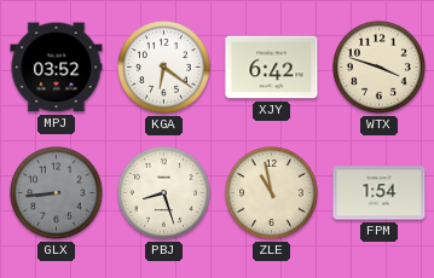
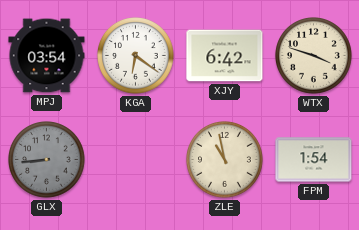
MPJ: 03:52 -> 03:54 (47, 56)
PBJ: 8:27 -> none (164, 193)
